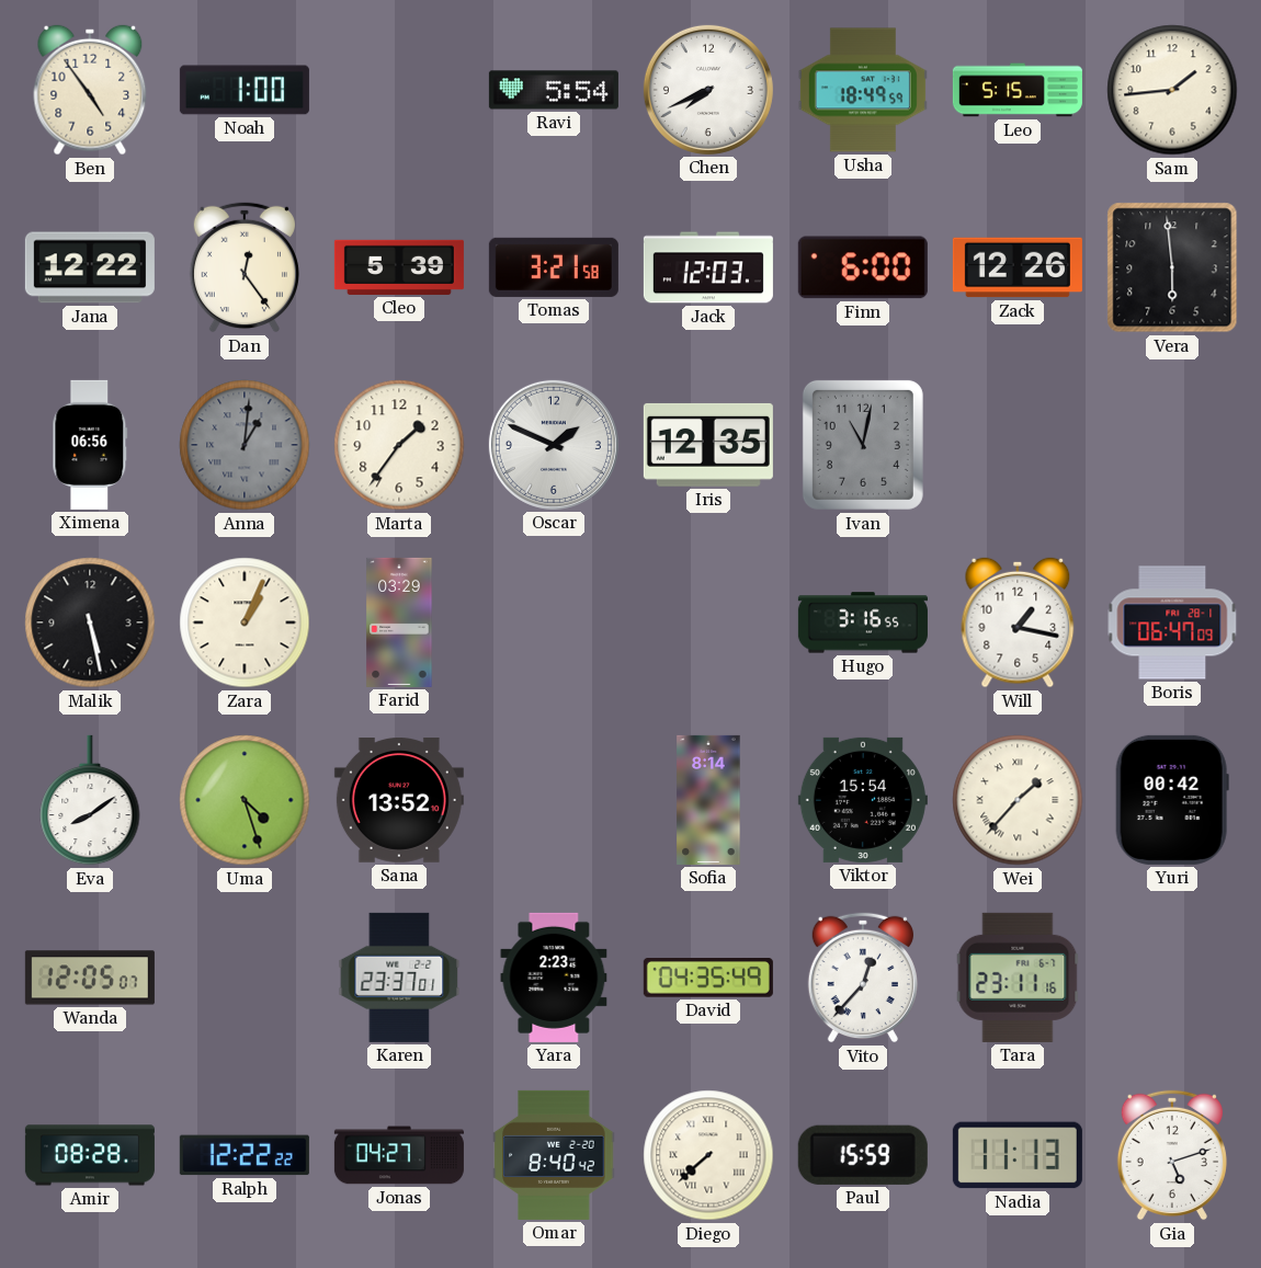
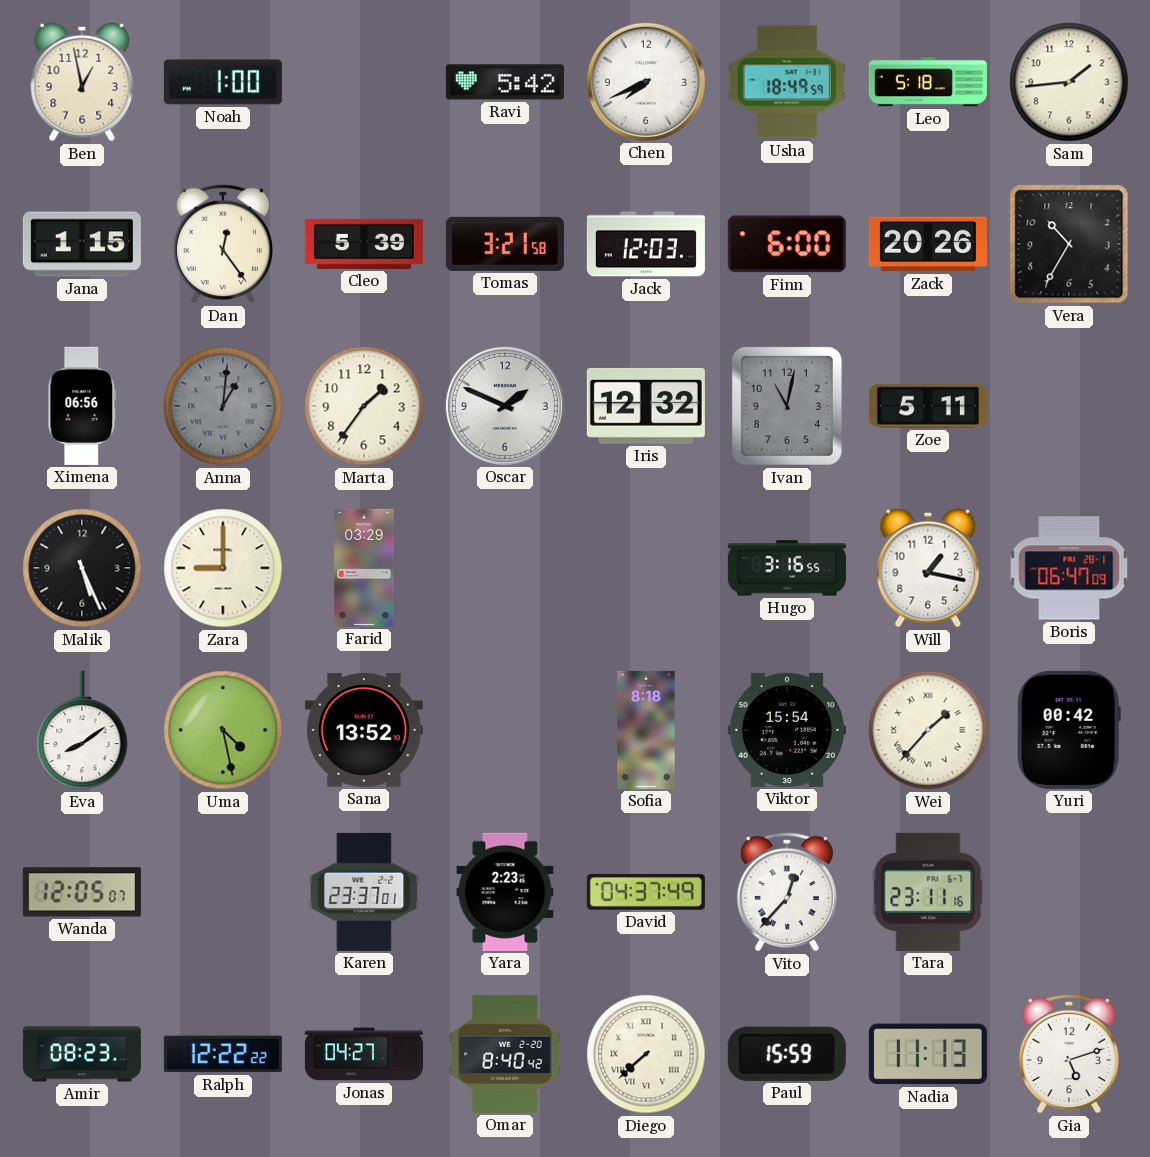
Ben: 4:54 -> 12:58 (82, 82)
Ravi: 5:54 -> 5:42 (505, 82)
Leo: 5:15 -> 5:18 (928, 82)
Jana: 12:22 -> 1:15 (82, 244)
Zack: 12:26 -> 20:26 (928, 244)
Vera: 5:59 -> 10:35 (1069, 244)
Iris: 12:35 -> 12:32 (646, 406)
Zoe: none -> 5:11 (928, 406)
Malik: 5:28 -> 5:26 (82, 568)
Zara: 1:04 -> 9:00 (223, 568)
Uma: 4:27 -> 4:28 (223, 730)
Sofia: 8:14 -> 8:18 (646, 730)
David: 04:35 -> 04:37 (646, 893)
Amir: 08:28 -> 08:23 (82, 1054)
